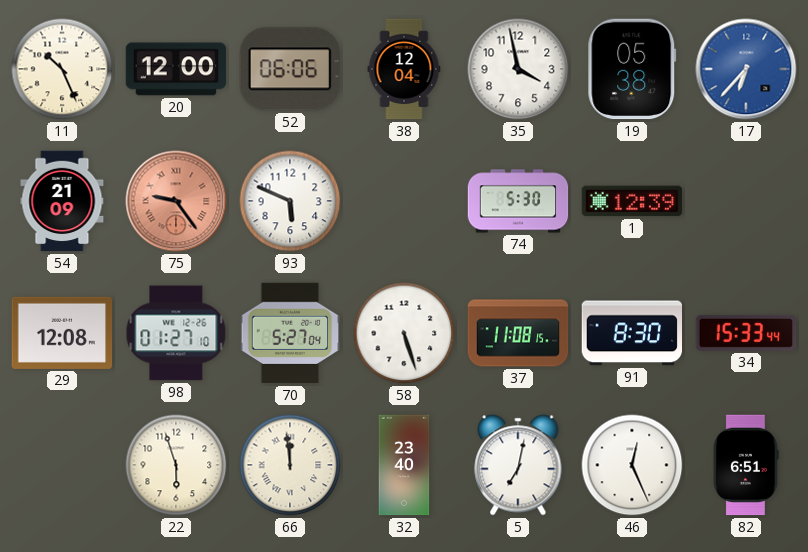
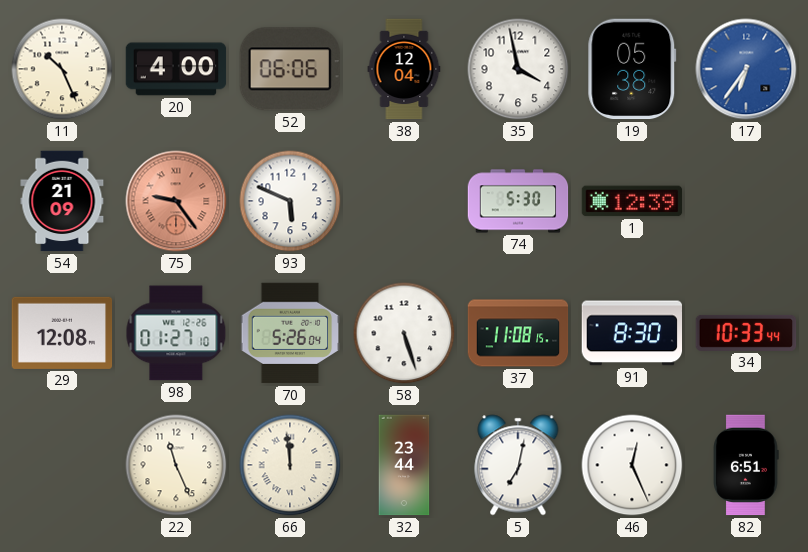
20: 12:00 -> 4:00 (176, 69)
17: 6:37 -> 6:36 (746, 69)
70: 5:27 -> 5:26 (290, 333)
34: 15:33 -> 10:33 (746, 333)
22: 5:57 -> 11:26 (176, 465)
32: 23:40 -> 23:44 (404, 465)
